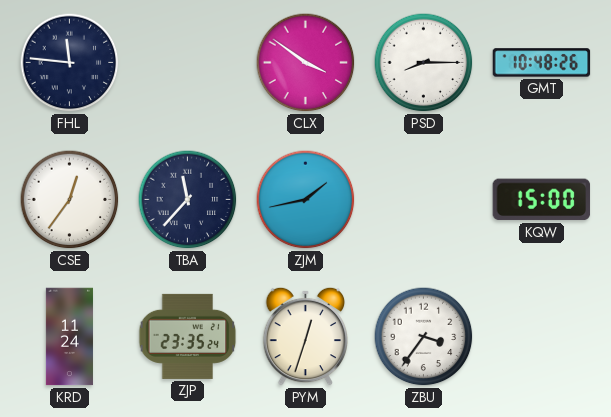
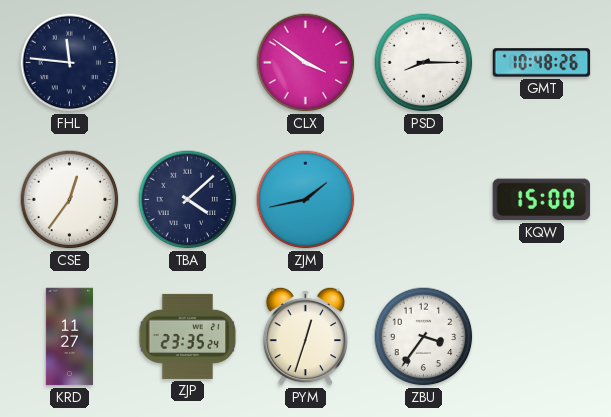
TBA: 11:37 -> 4:08 (188, 200)
KRD: 11:24 -> 11:27 (69, 337)
